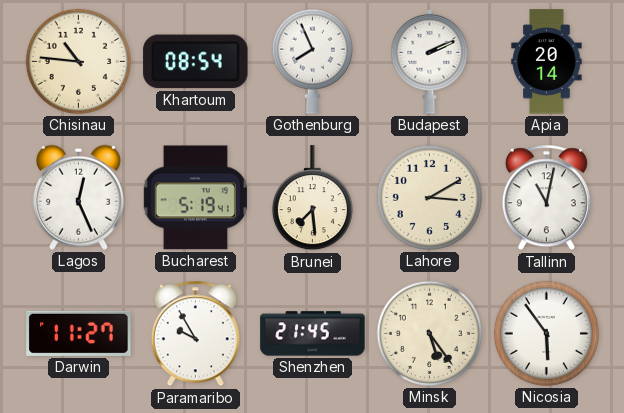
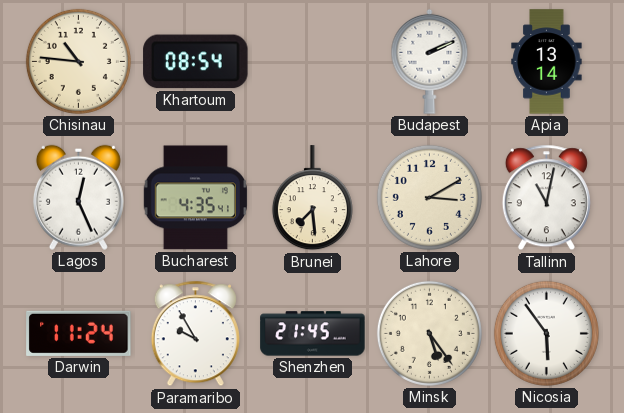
Gothenburg: 7:56 -> none (312, 61)
Apia: 20:14 -> 13:14 (547, 62)
Bucharest: 5:19 -> 4:35 (195, 198)
Darwin: 11:27 -> 11:24 (79, 333)
